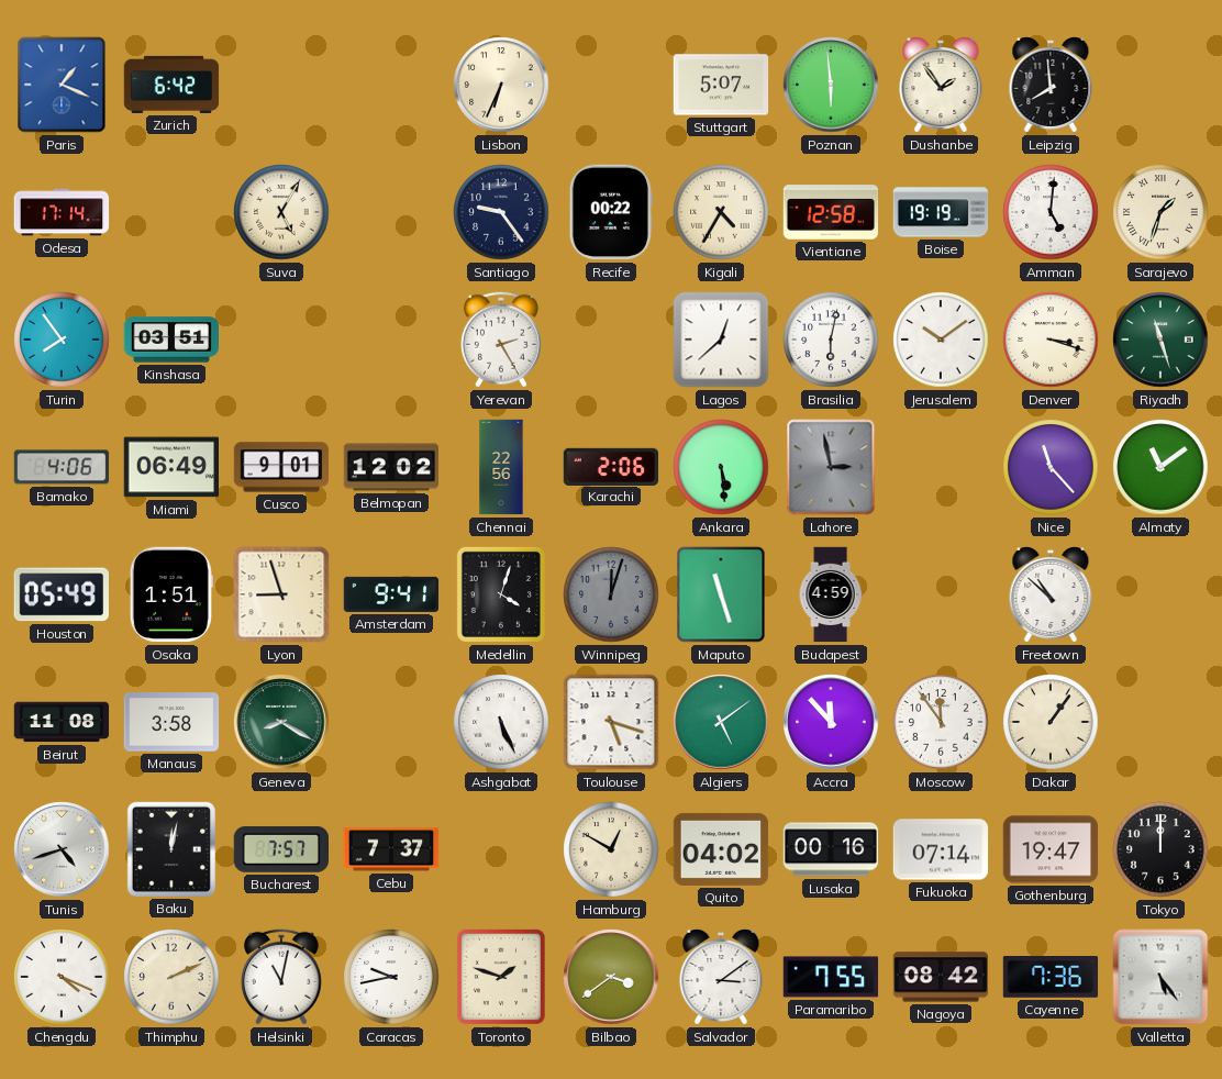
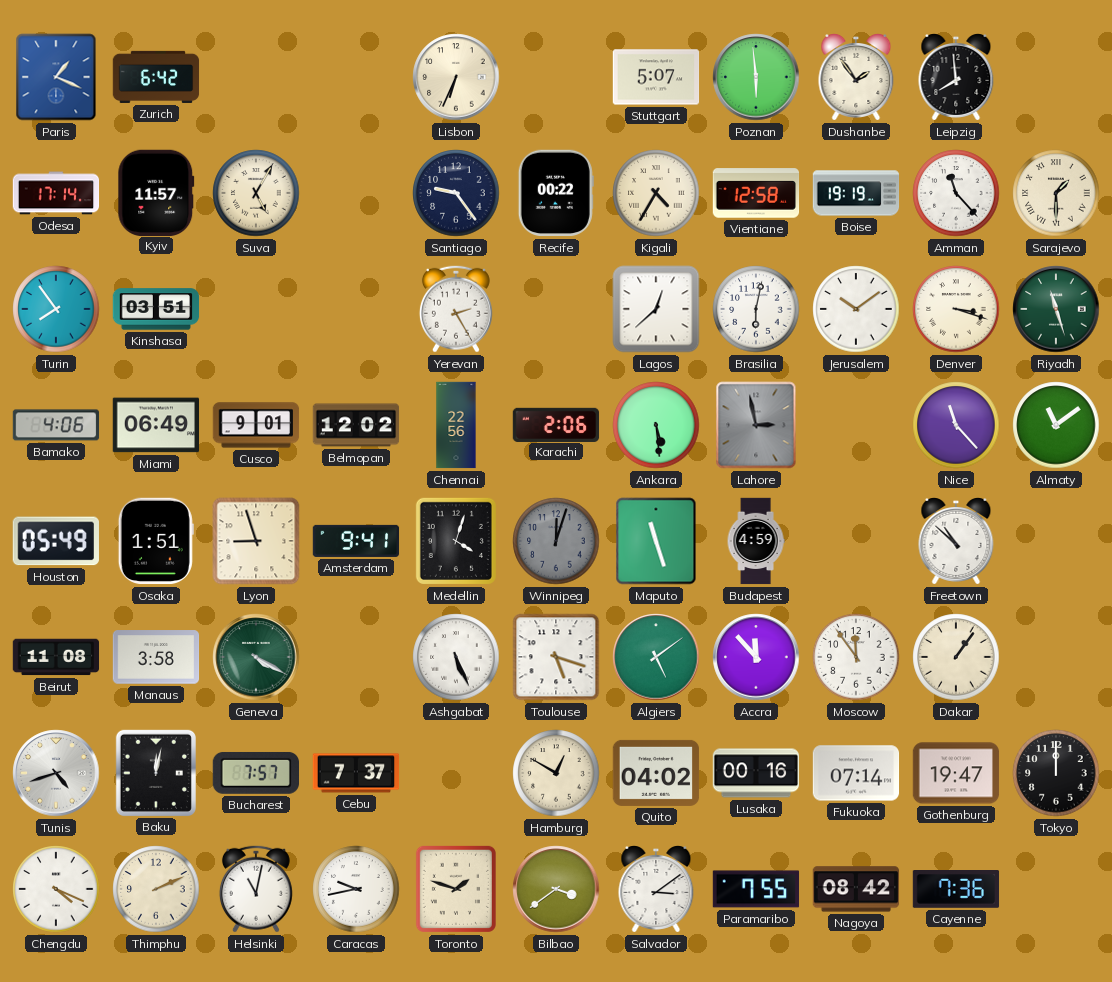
Kyiv: none -> 11:57 (156, 192)
Amman: 5:01 -> 11:23 (956, 193)
Sarajevo: 1:33 -> 1:30 (1056, 193)
Geneva: 8:20 -> 4:20 (256, 657)
Valletta: 5:24 -> none (1160, 977)
